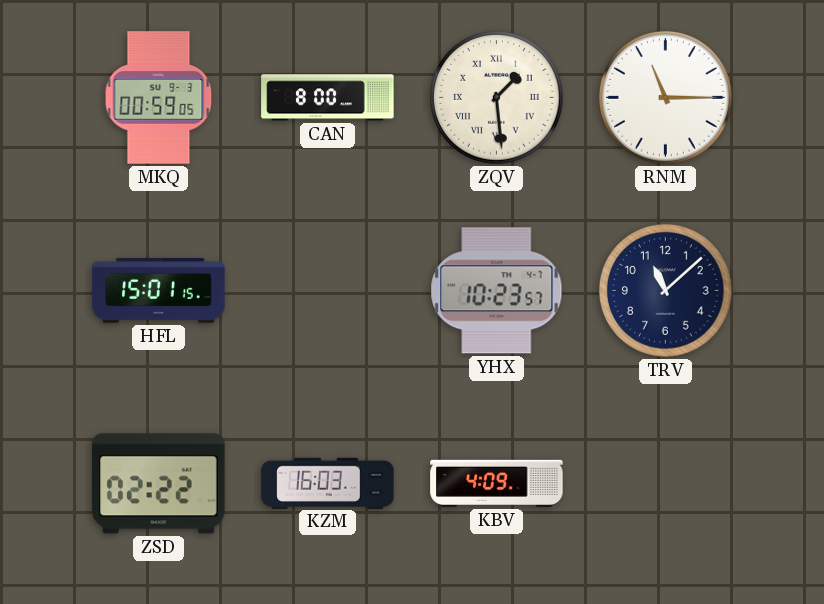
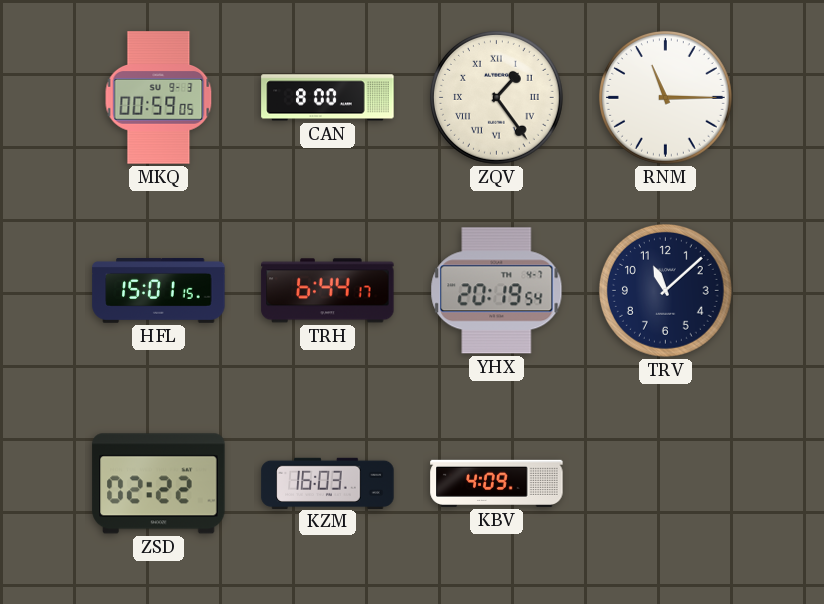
ZQV: 1:29 -> 1:24 (496, 97)
TRH: none -> 6:44 (328, 291)
YHX: 10:23 -> 20:19 (497, 291)
